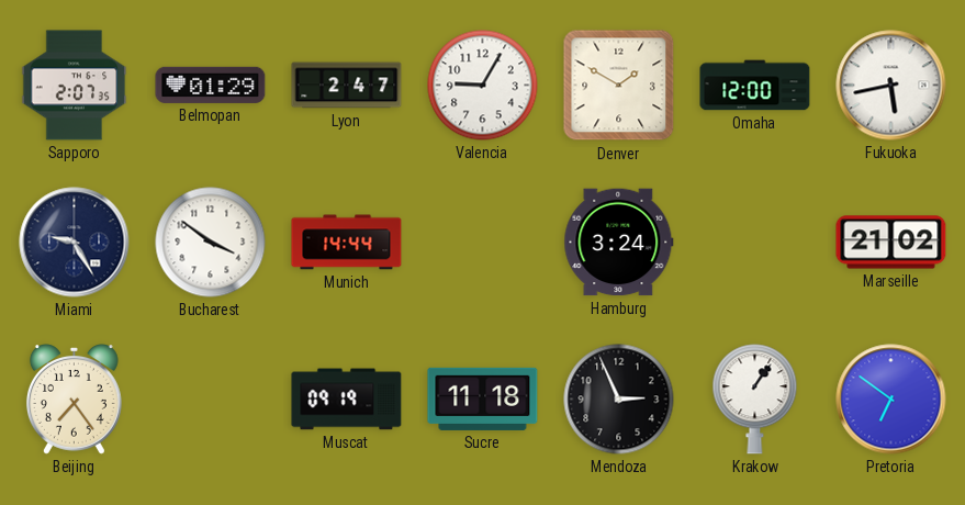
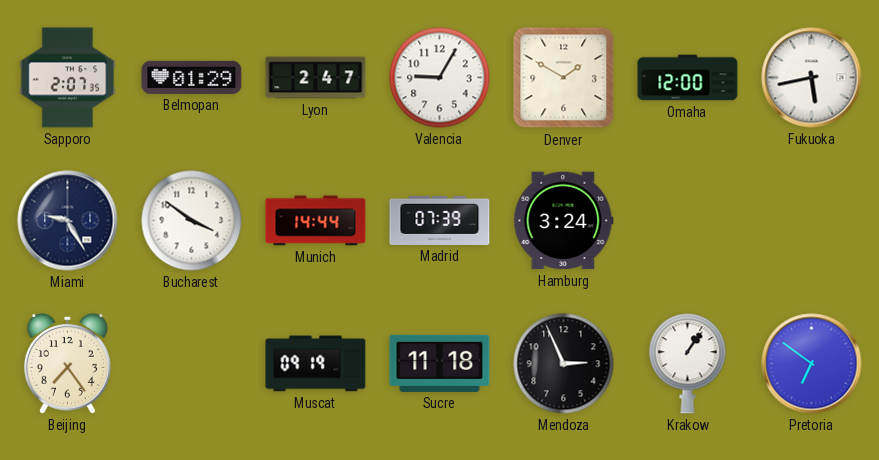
Madrid: none -> 07:39 (440, 220)
Marseille: 21:02 -> none (891, 243)
